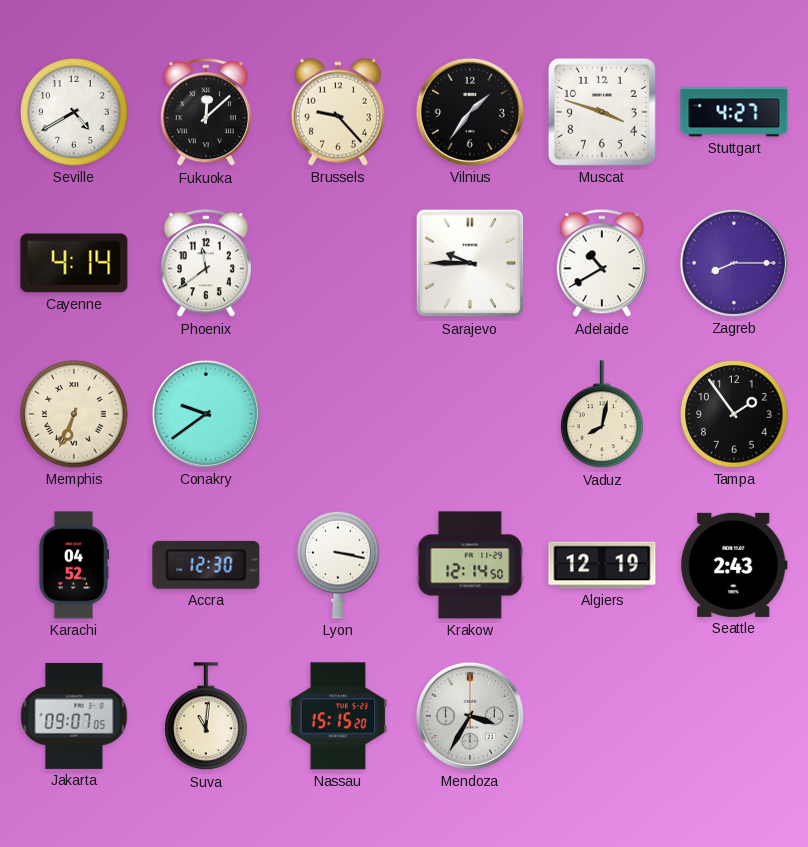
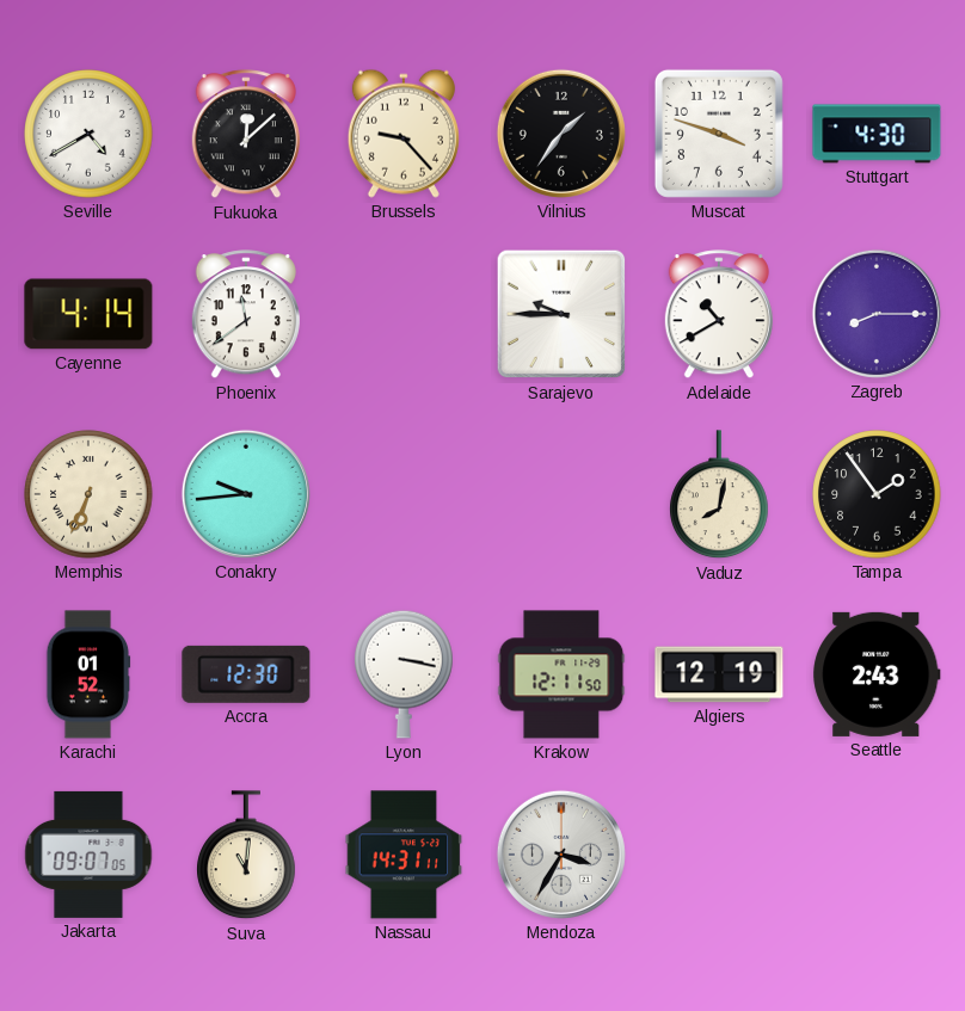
Stuttgart: 4:27 -> 4:30 (877, 134)
Conakry: 9:39 -> 9:44 (246, 494)
Karachi: 04:52 -> 01:52 (88, 674)
Krakow: 12:14 -> 12:11 (561, 674)
Nassau: 15:15 -> 14:31 (404, 855)
